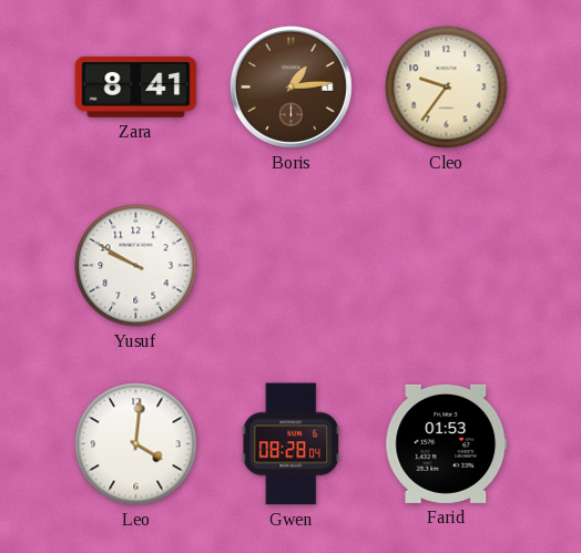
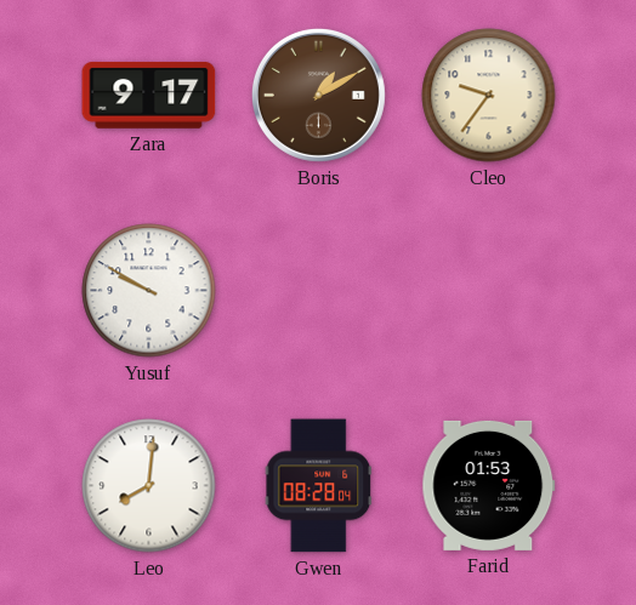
Zara: 8:41 -> 9:17 (149, 95)
Boris: 1:14 -> 1:10 (318, 95)
Leo: 4:01 -> 8:01 (149, 486)
